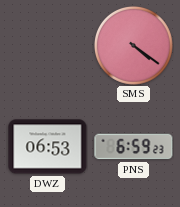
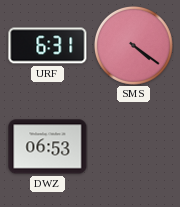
URF: none -> 6:31 (48, 46)
PNS: 6:59 -> none (134, 147)
